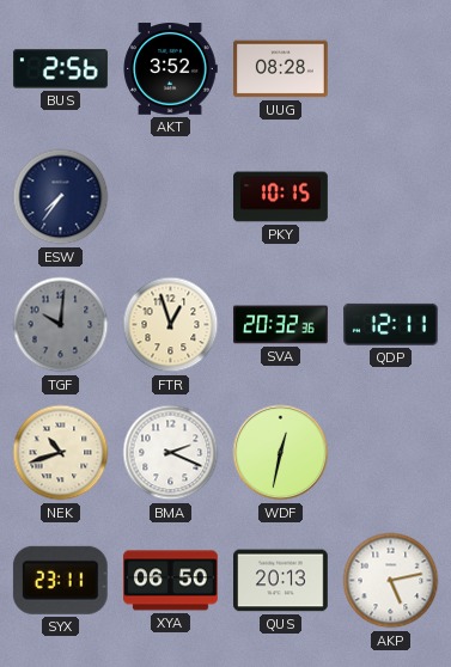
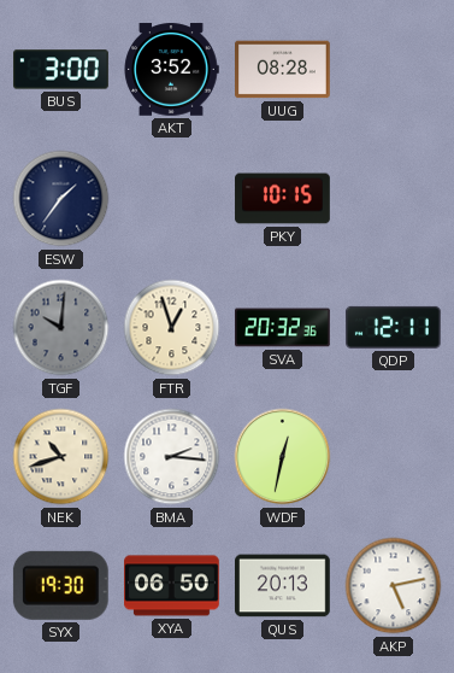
BUS: 2:56 -> 3:00 (61, 70)
ESW: 7:36 -> 1:36 (61, 199)
BMA: 2:19 -> 2:16 (172, 457)
SYX: 23:11 -> 19:30 (60, 585)
